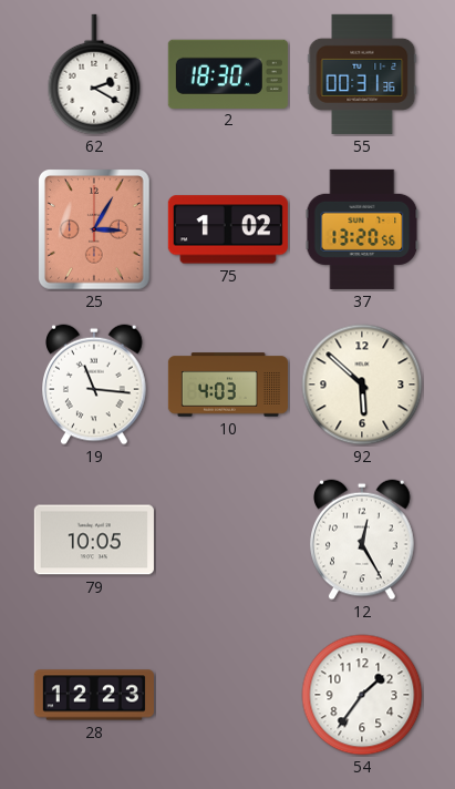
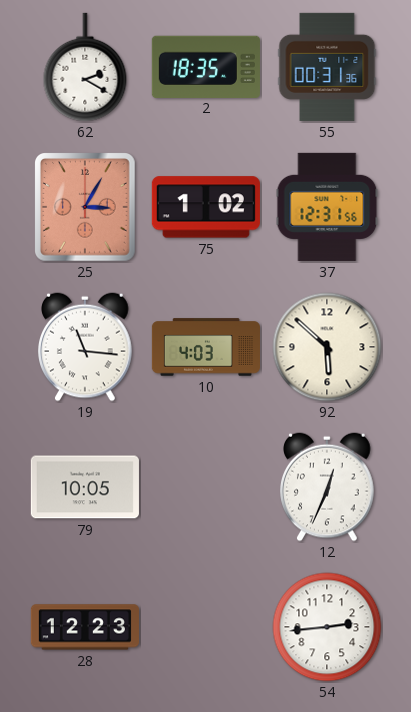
2: 18:30 -> 18:35 (206, 66)
37: 13:20 -> 12:31 (327, 207)
12: 12:25 -> 12:34 (328, 487)
54: 1:36 -> 2:44 (327, 627)
